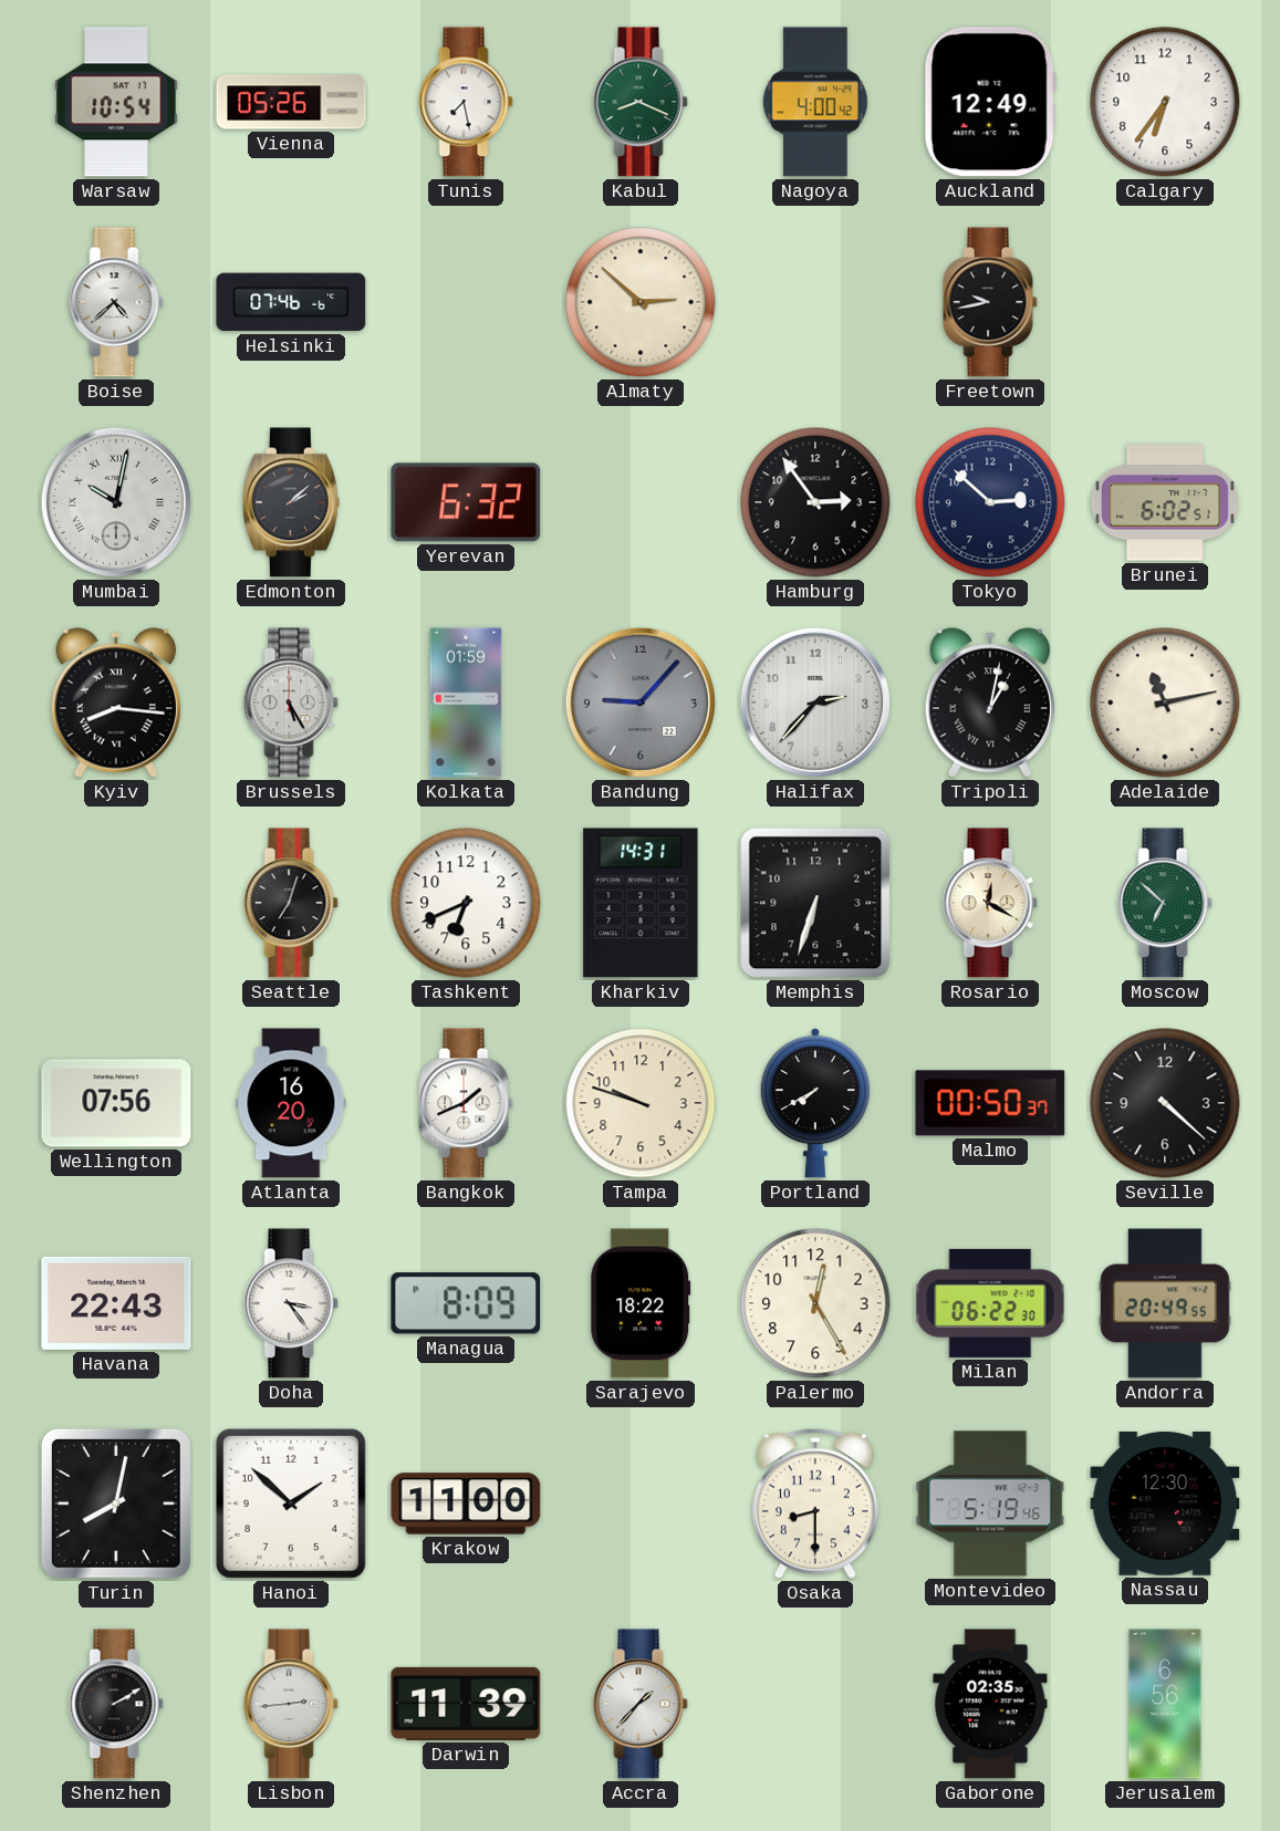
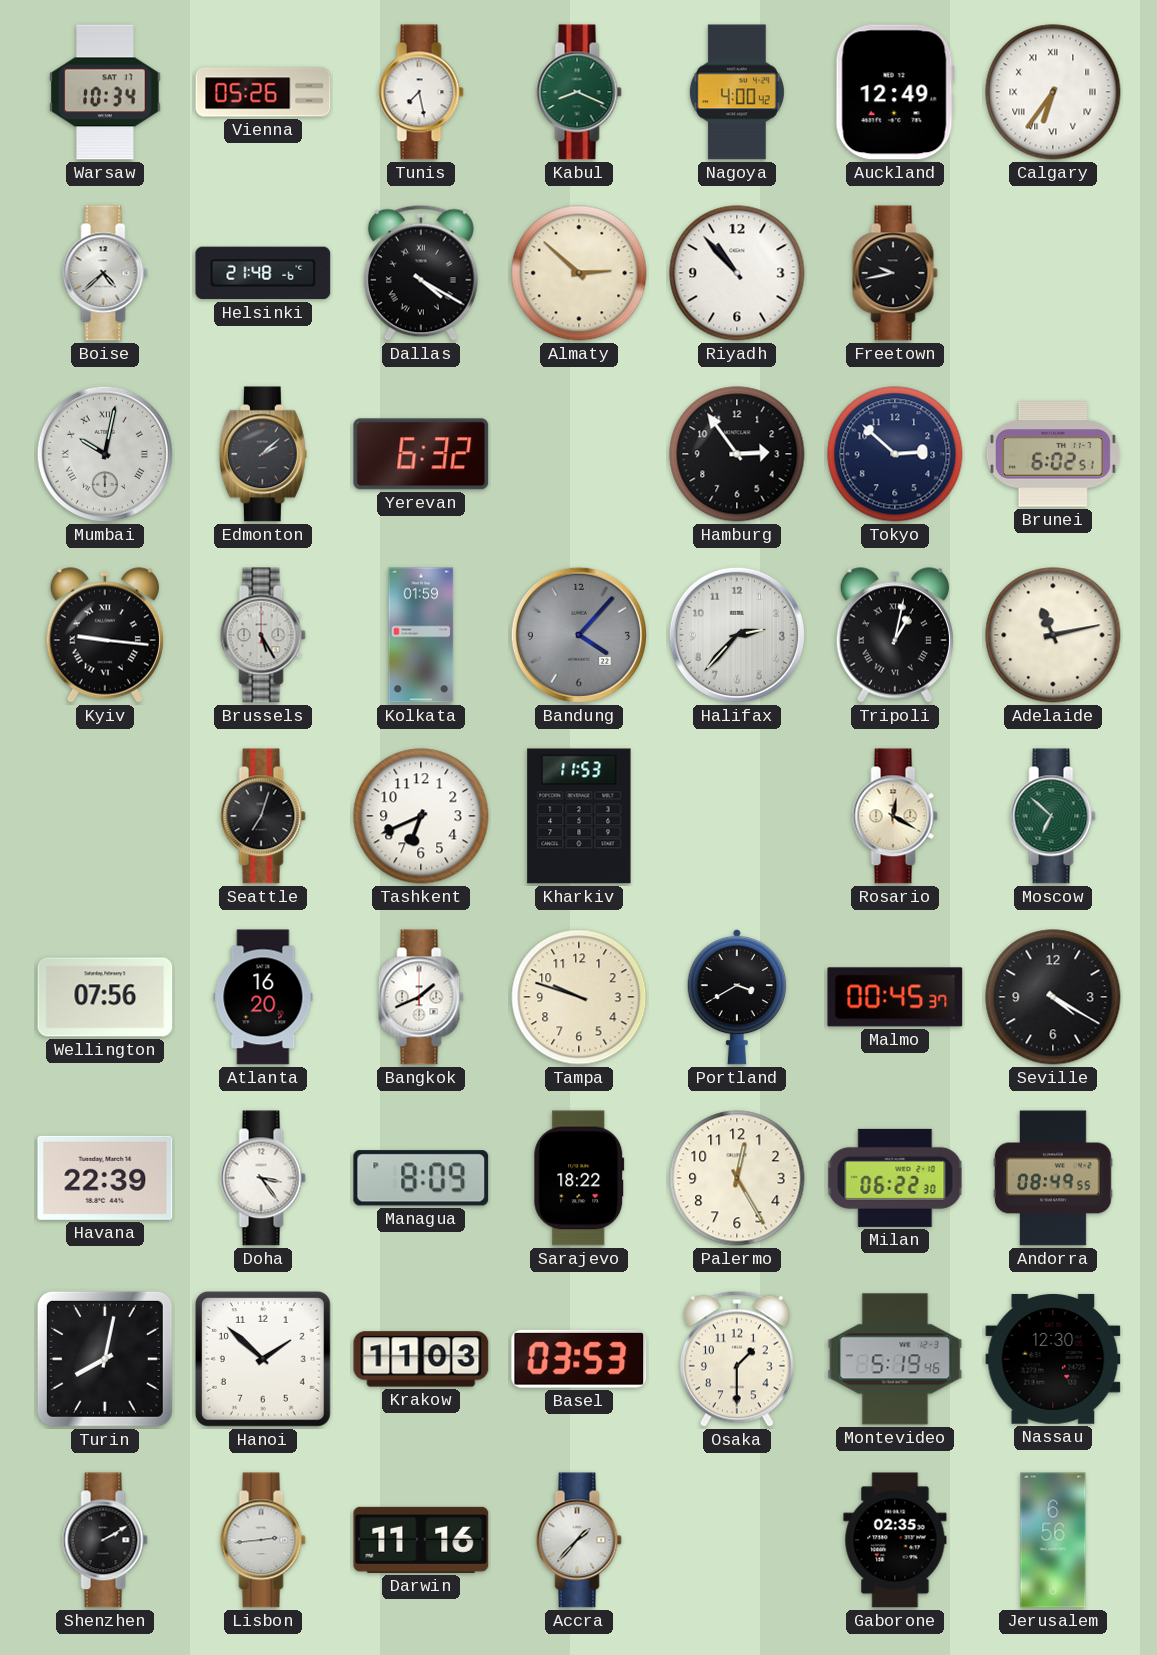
Warsaw: 10:54 -> 10:34 (105, 92)
Calgary numerals: Arabic -> Roman (1053, 92)
Helsinki: 07:46 -> 21:48 (263, 273)
Dallas: none -> 4:20 (421, 273)
Riyadh: none -> 10:53 (737, 273)
Kyiv: 8:16 -> 9:16 (105, 635)
Bandung: 9:07 -> 4:07 (579, 635)
Kharkiv: 14:31 -> 11:53 (579, 816)
Memphis: 6:33 -> none (815, 903)
Portland: 7:40 -> 3:40 (736, 997)
Malmo: 00:50 -> 00:45 (895, 997)
Seville: 4:22 -> 4:20 (1053, 997)
Havana: 22:43 -> 22:39 (105, 1178)
Andorra: 20:49 -> 08:49 (1053, 1178)
Krakow: 11:00 -> 11:03 (421, 1359)
Basel: none -> 03:53 (579, 1359)
Osaka: 8:30 -> 1:30 (737, 1359)
Darwin: 11:39 -> 11:16 (421, 1540)
